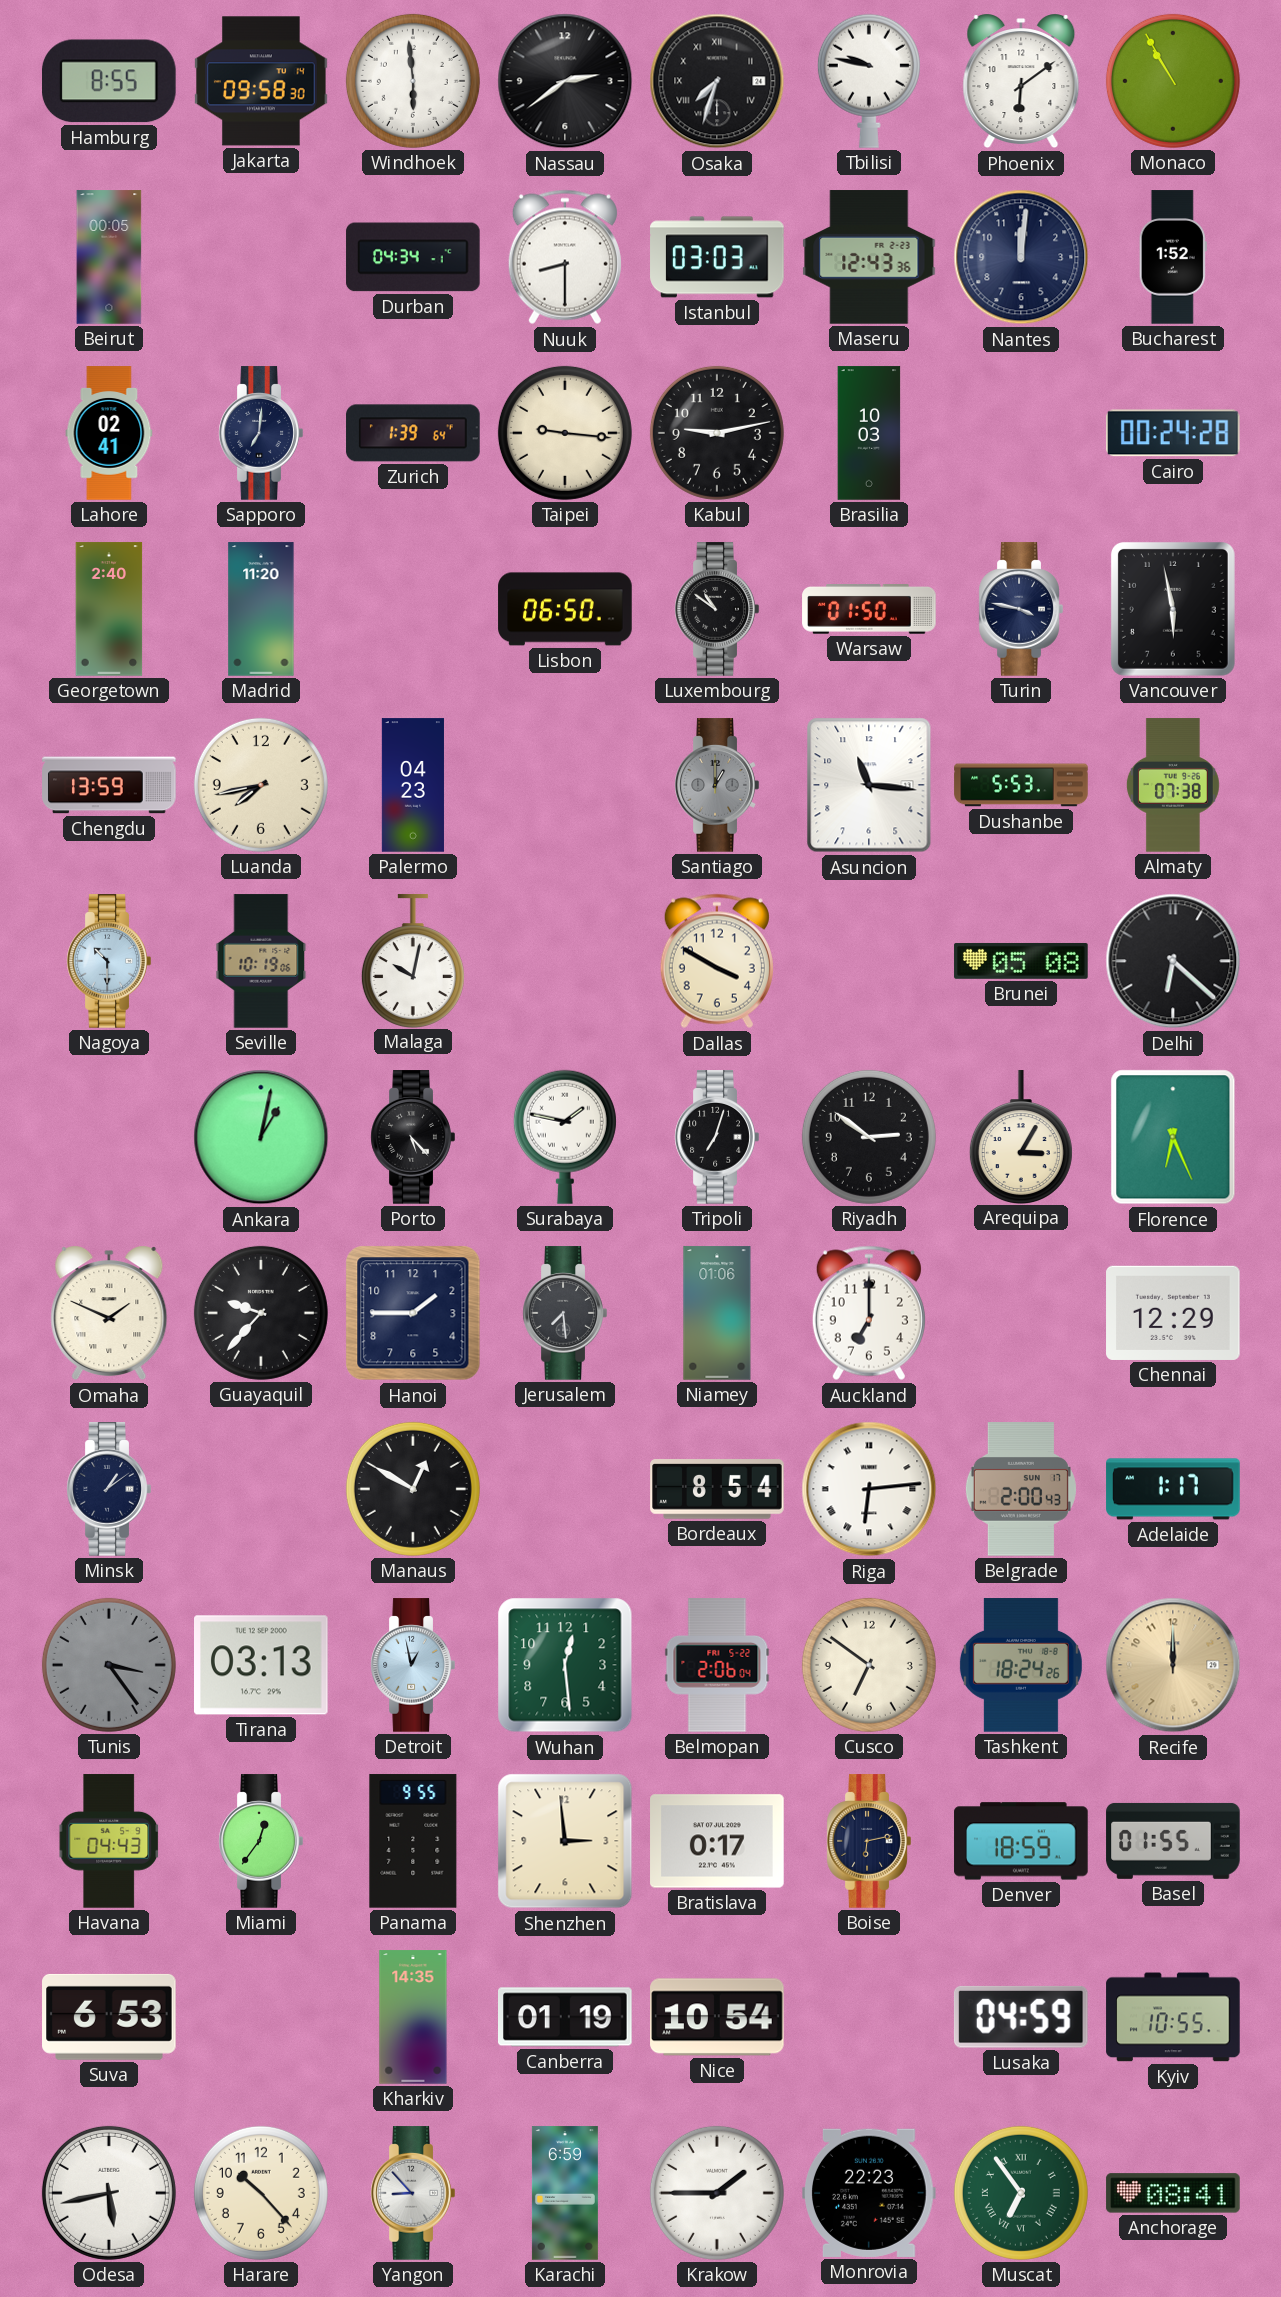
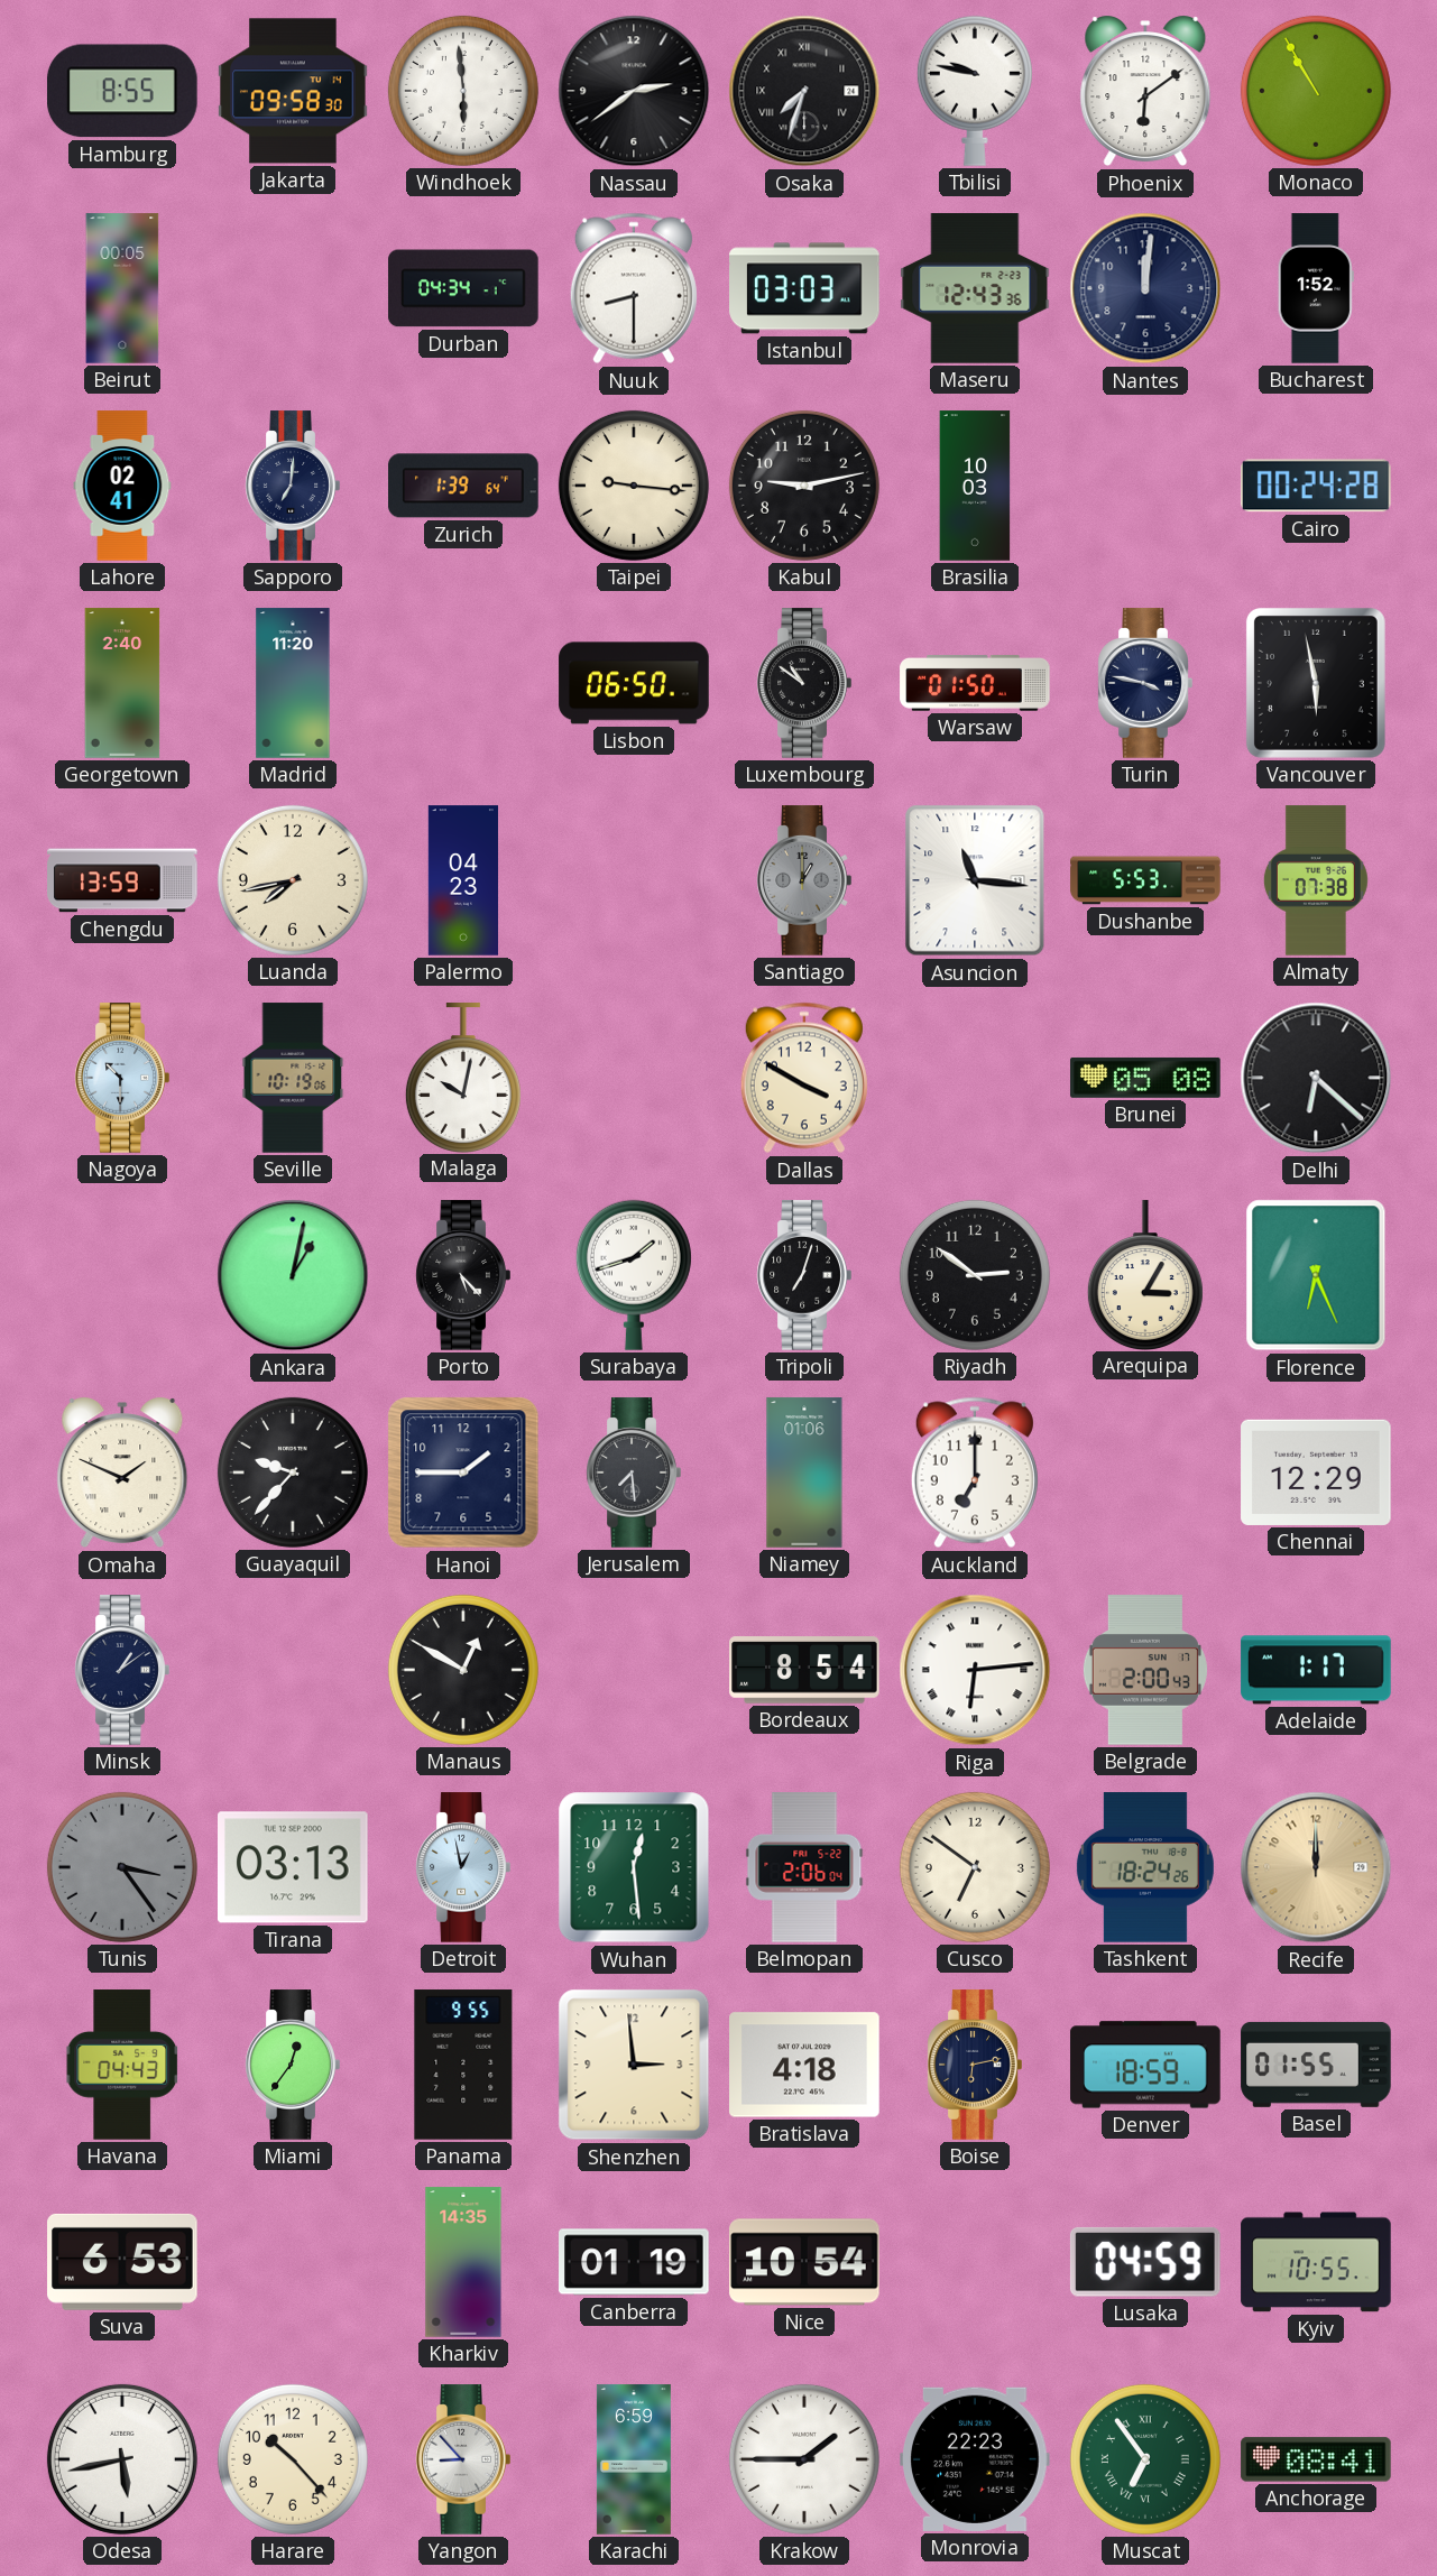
Surabaya: 1:47 -> 1:42 (634, 1275)
Bratislava: 0:17 -> 4:18 (804, 2065)
